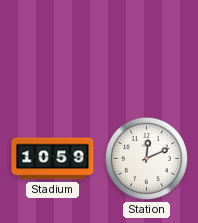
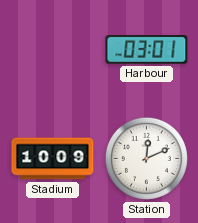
Harbour: none -> 03:01 (147, 50)
Stadium: 10:59 -> 10:09 (53, 159)
